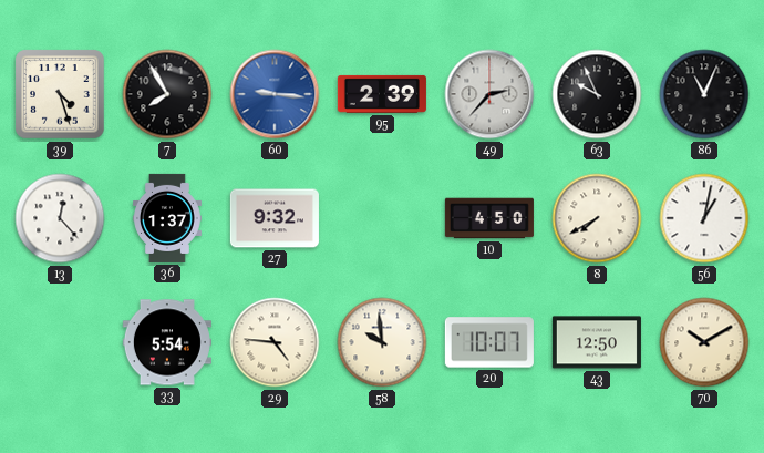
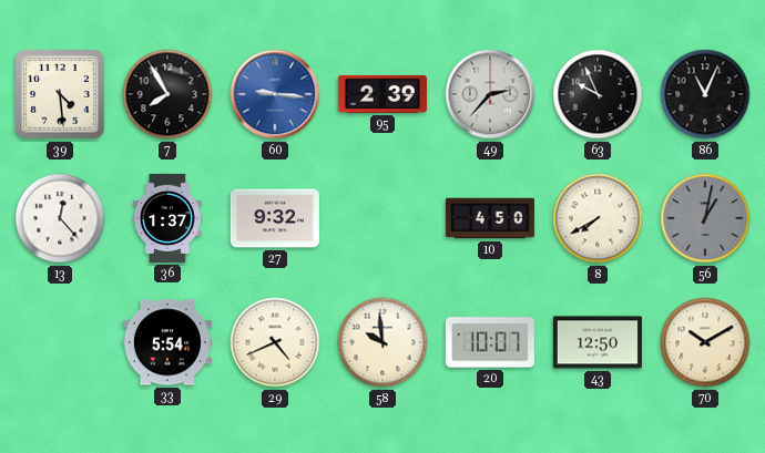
39: 4:27 -> 4:29 (60, 94)
56 dial: white -> grey (705, 218)
29: 4:46 -> 4:41 (275, 342)
